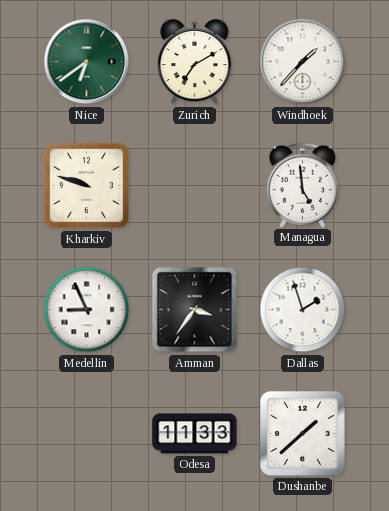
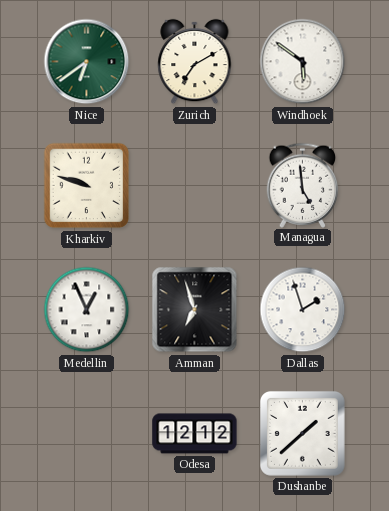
Windhoek: 1:37 -> 5:51 (303, 62)
Medellin: 8:56 -> 12:56 (87, 310)
Amman: 3:36 -> 6:57 (195, 310)
Odesa: 11:33 -> 12:12 (195, 434)
